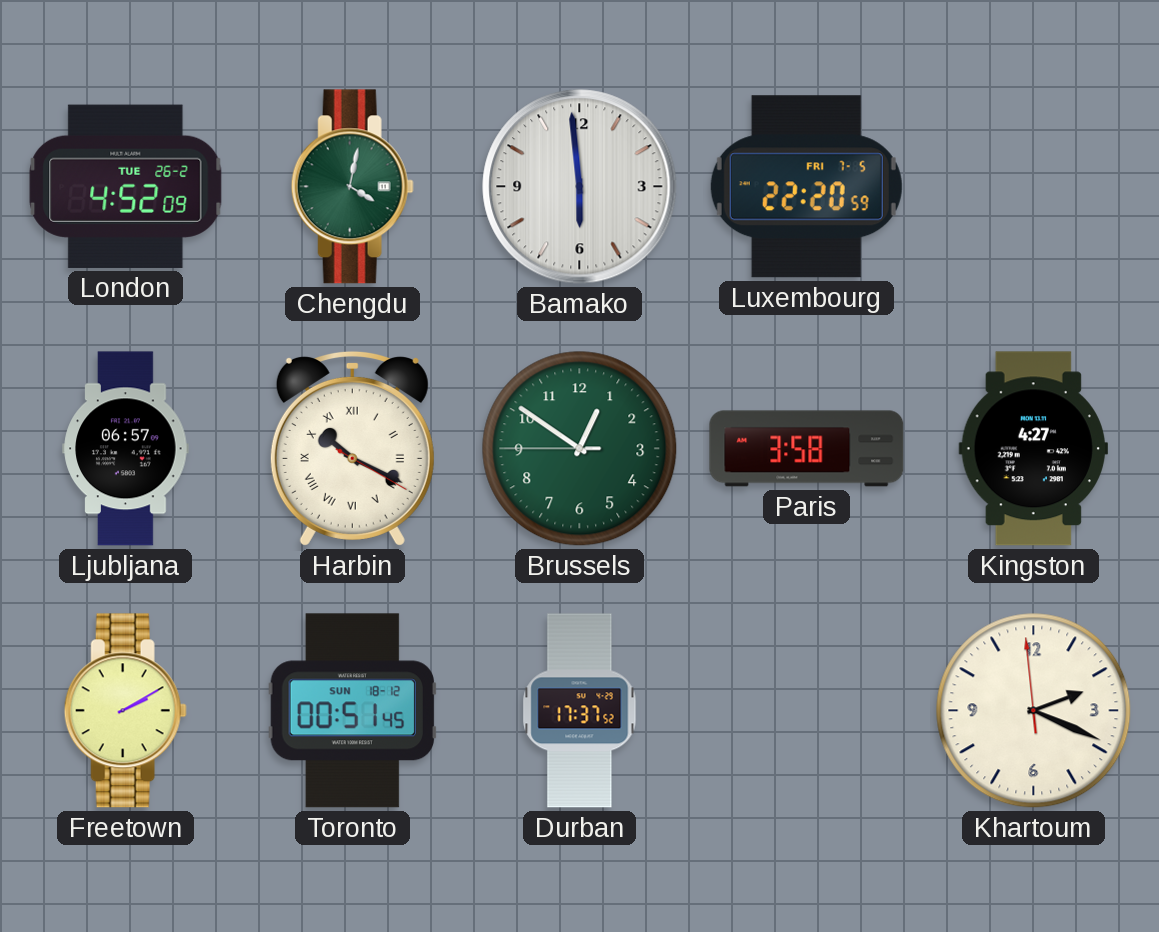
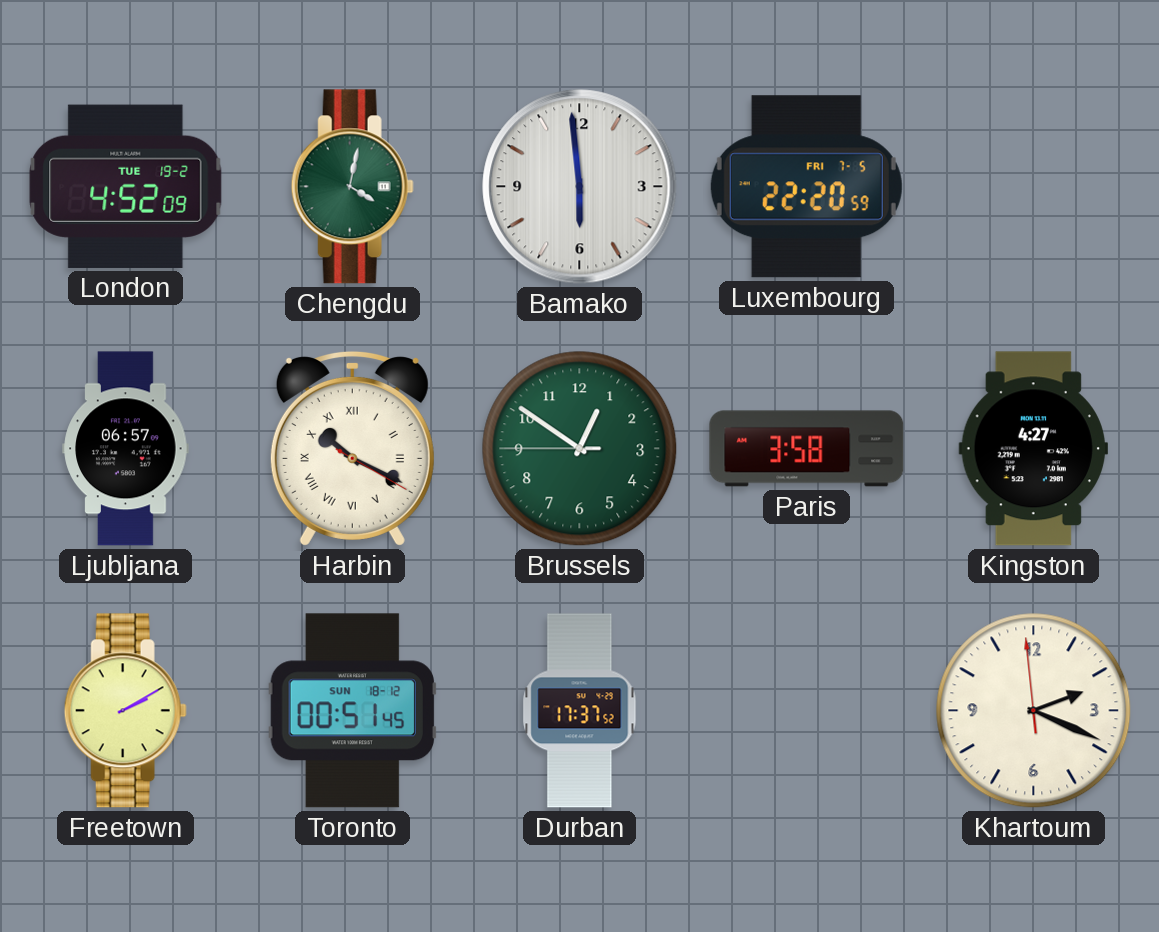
London date: TUE 26-2 -> TUE 19-2 (126, 186)
